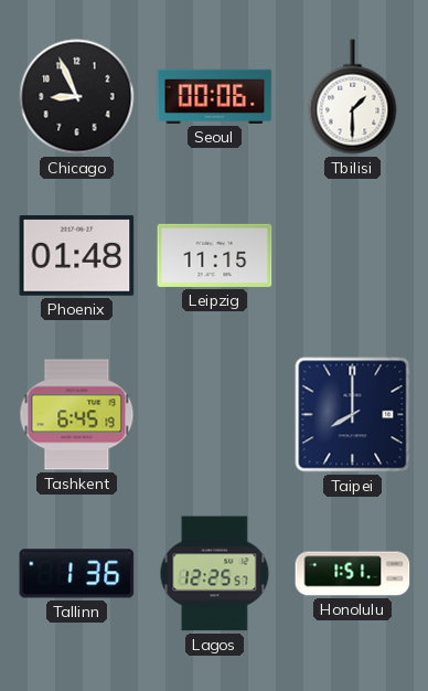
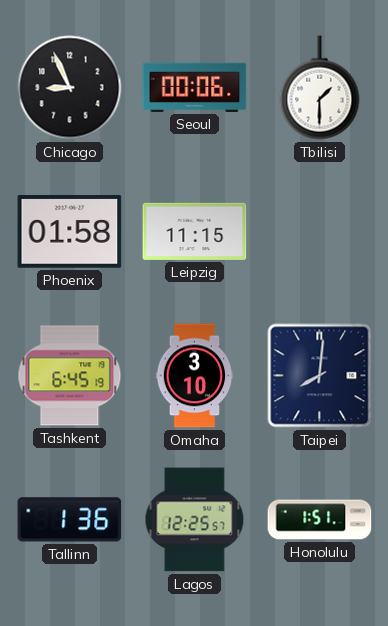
Phoenix: 01:48 -> 01:58 (70, 232)
Omaha: none -> 3:10 (195, 376)
Taipei: 8:00 -> 8:01 (320, 376)
